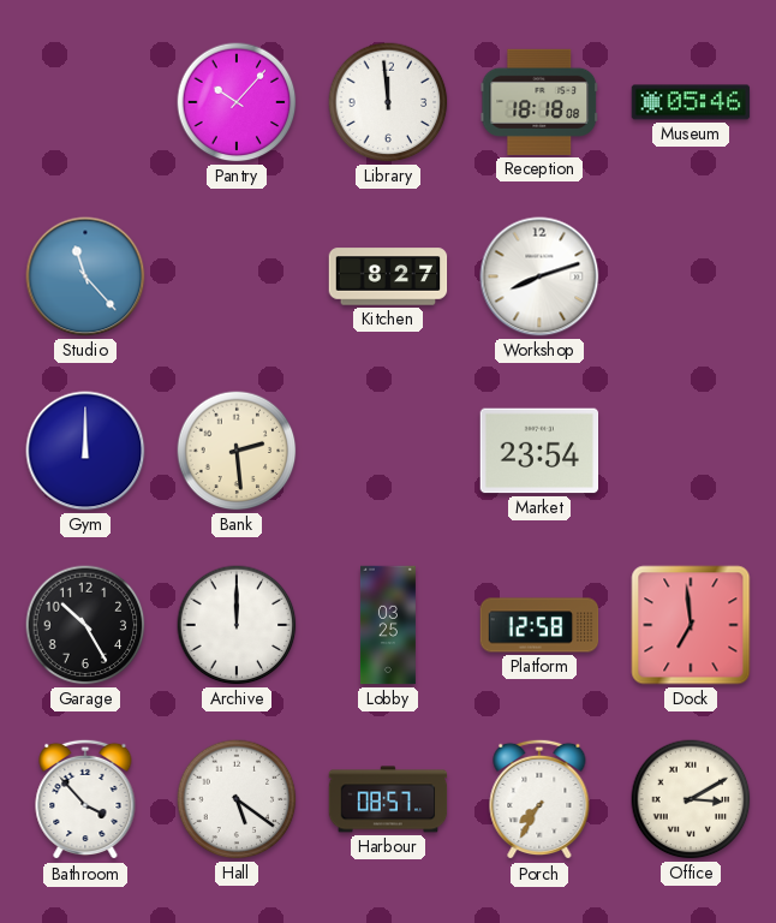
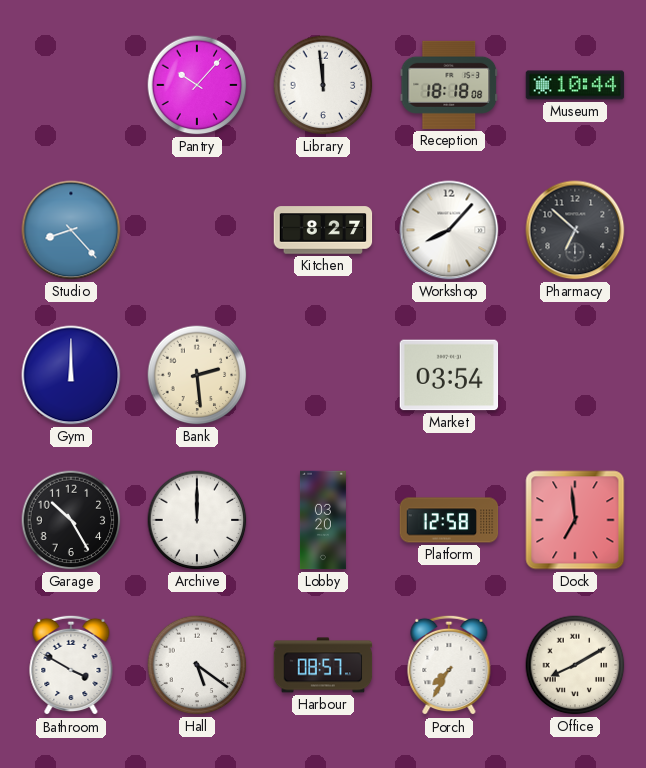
Museum: 05:46 -> 10:44 (575, 85)
Studio: 11:23 -> 8:23 (71, 230)
Workshop: 8:12 -> 8:07 (449, 230)
Pharmacy: none -> 6:52 (575, 230)
Market: 23:54 -> 03:54 (449, 375)
Lobby: 03:25 -> 03:20 (323, 520)
Bathroom: 3:53 -> 3:50 (71, 665)
Office: 3:10 -> 8:10 (575, 665)
